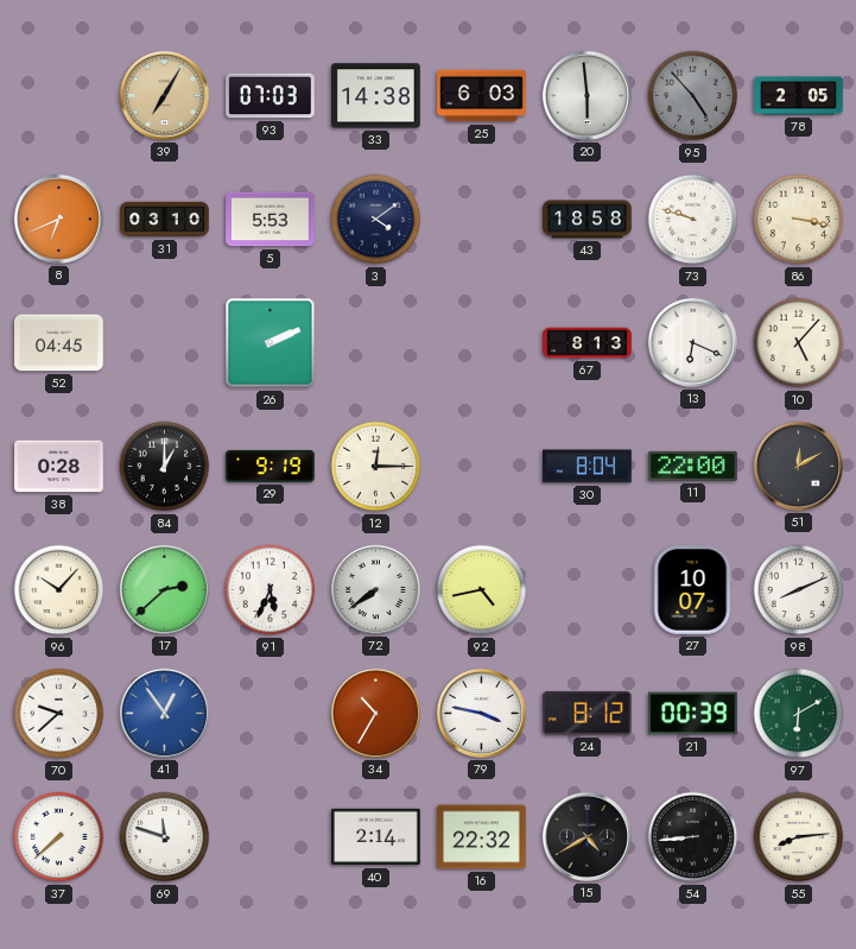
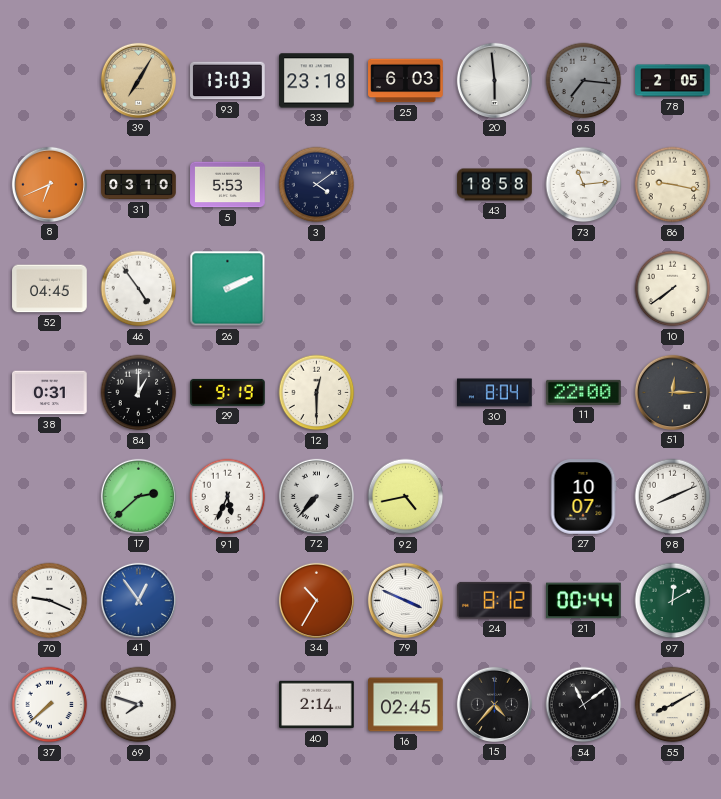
93: 07:03 -> 13:03 (228, 81)
33: 14:38 -> 23:18 (317, 81)
95: 4:53 -> 7:16 (584, 81)
73: 9:48 -> 11:14 (584, 185)
86: 3:17 -> 9:17 (673, 185)
46: none -> 4:54 (139, 289)
67: 8:13 -> none (588, 343)
13: 6:19 -> none (692, 342)
10: 5:07 -> 7:39 (673, 289)
38: 0:28 -> 0:31 (50, 393)
12: 12:15 -> 12:30 (317, 393)
51: 12:10 -> 12:15 (672, 392)
96: 10:07 -> none (59, 590)
72: 7:39 -> 7:37 (316, 496)
70: 9:38 -> 9:19 (50, 601)
79: 3:47 -> 3:49 (405, 600)
21: 00:39 -> 00:44 (584, 601)
97: 6:10 -> 12:10 (673, 601)
69: 11:48 -> 7:48 (139, 705)
16: 22:32 -> 02:45 (406, 705)
15: 4:40 -> 4:37 (494, 704)
54: 8:44 -> 11:09 (584, 705)
55: 8:14 -> 8:10 (673, 705)
